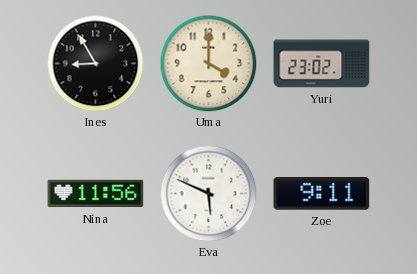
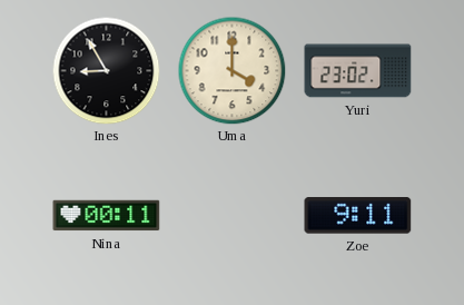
Nina: 11:56 -> 00:11 (107, 216)
Eva: 5:49 -> none (208, 193)
